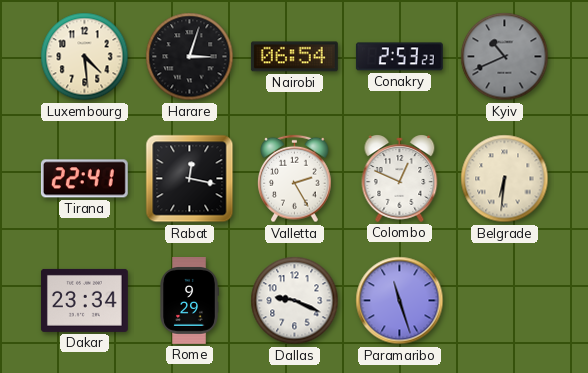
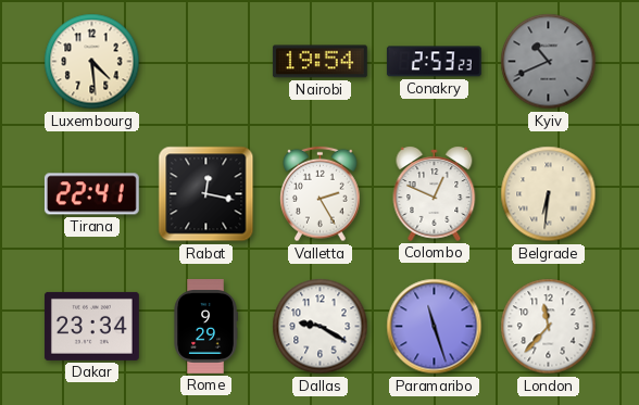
Harare: 3:03 -> none (190, 57)
Nairobi: 06:54 -> 19:54 (319, 62)
Dallas: 9:19 -> 9:20 (321, 327)
London: none -> 11:37 (549, 327)
